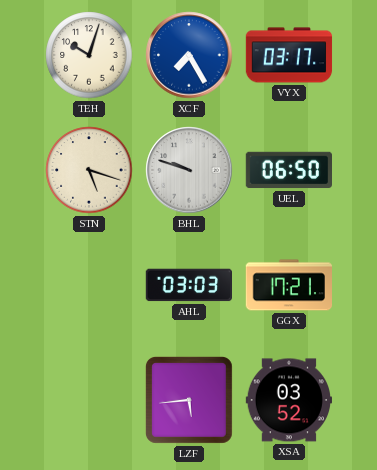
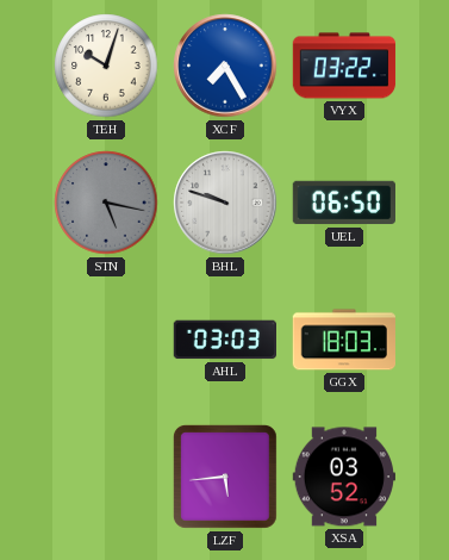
VYX: 03:17 -> 03:22 (344, 66)
STN: 5:18 -> 5:17 (106, 203)
STN dial: cream -> grey (106, 203)
GGX: 17:21 -> 18:03 (343, 340)
